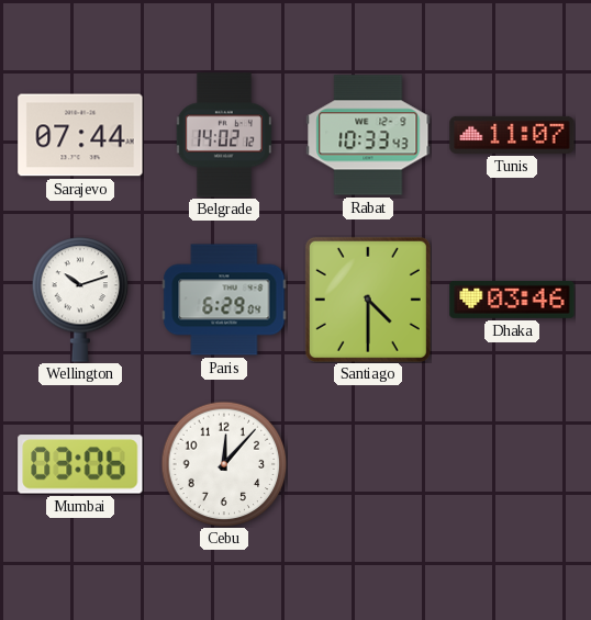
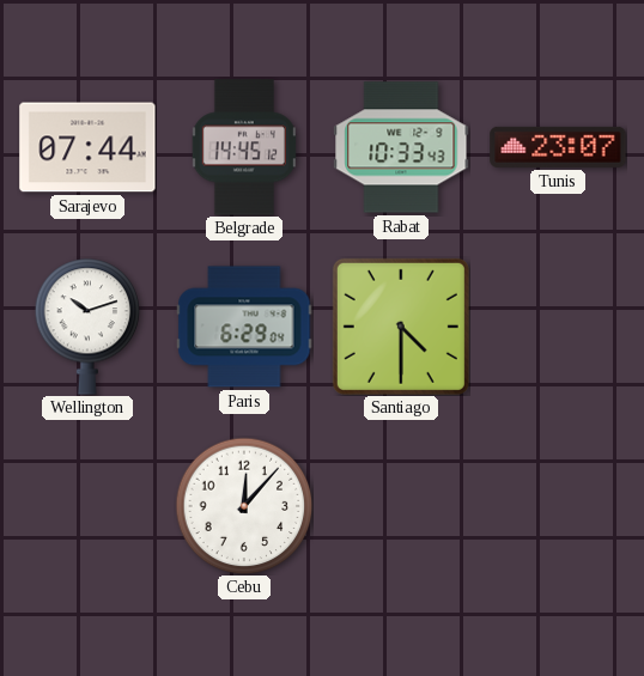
Belgrade: 14:02 -> 14:45 (244, 147)
Tunis: 11:07 -> 23:07 (558, 147)
Dhaka: 03:46 -> none (512, 300)
Mumbai: 03:06 -> none (80, 464)
